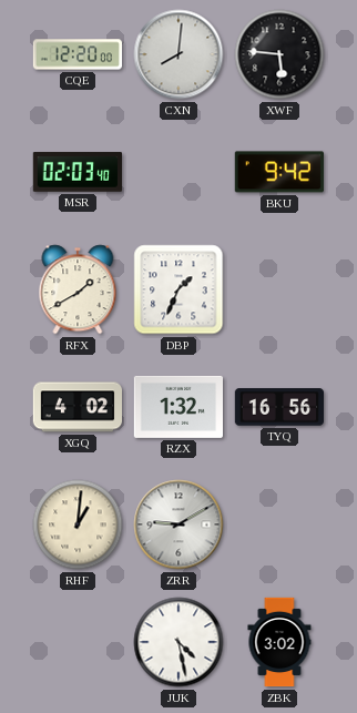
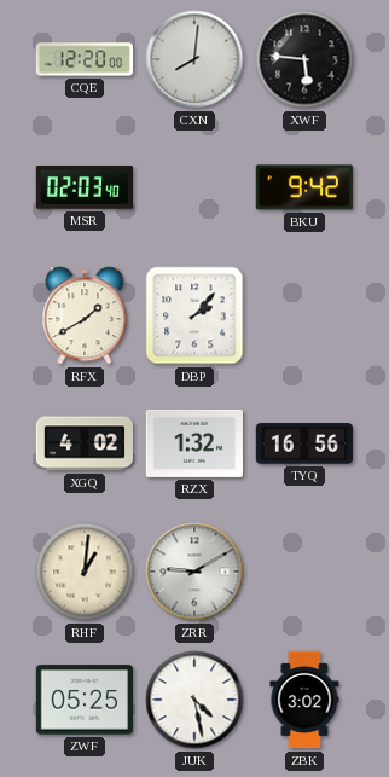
DBP: 1:34 -> 2:07 (194, 315)
ZWF: none -> 05:25 (83, 700)
